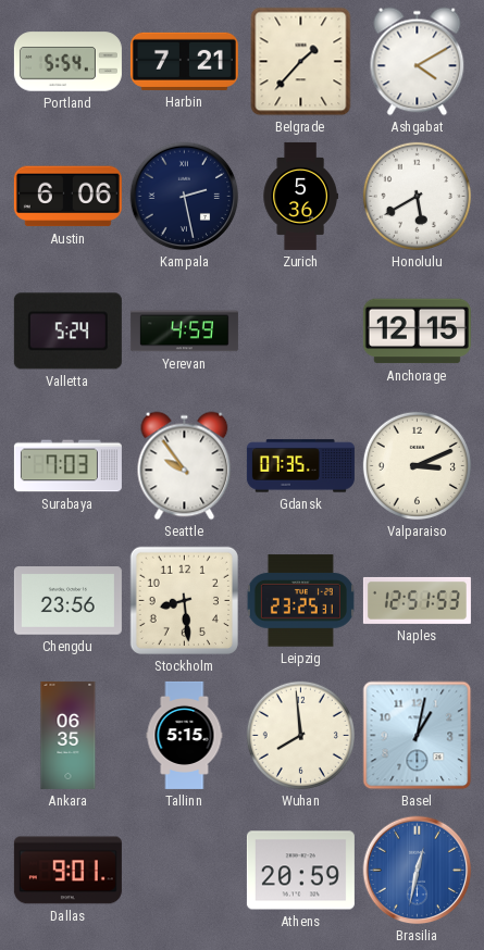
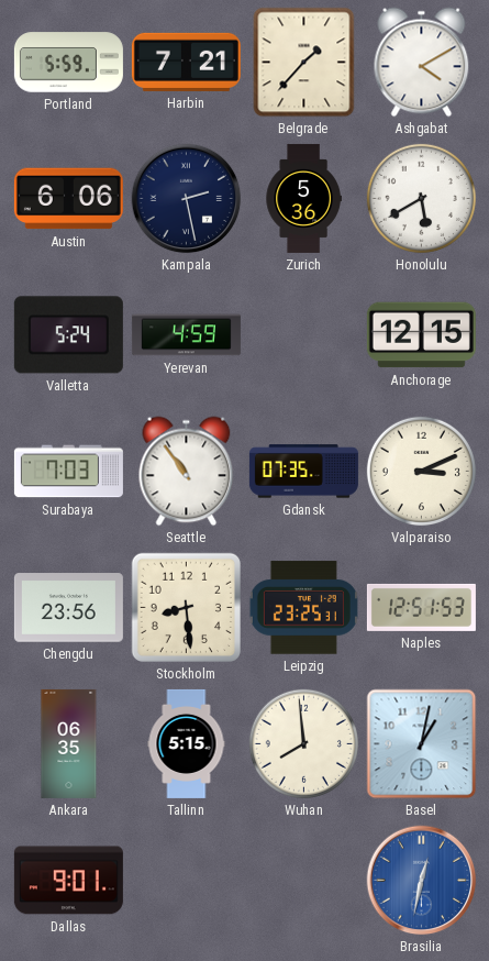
Portland: 5:54 -> 5:59 (68, 63)
Seattle: 9:54 -> 10:54 (187, 472)
Athens: 20:59 -> none (300, 871)
